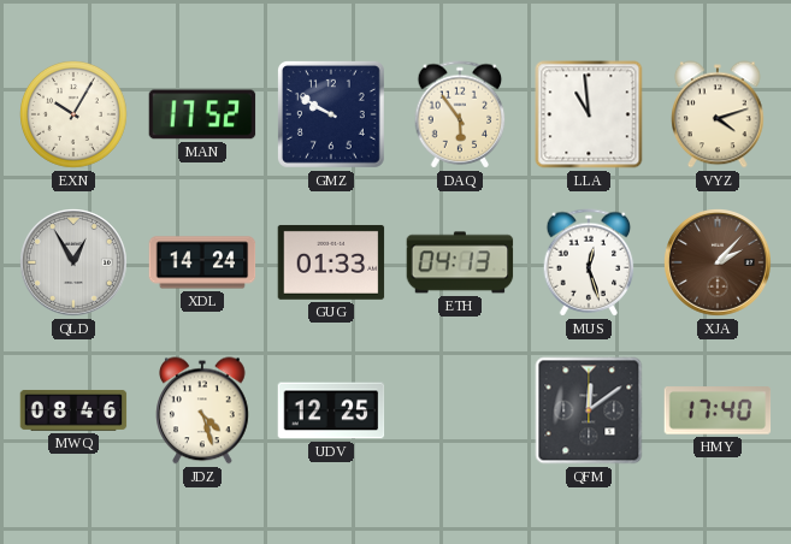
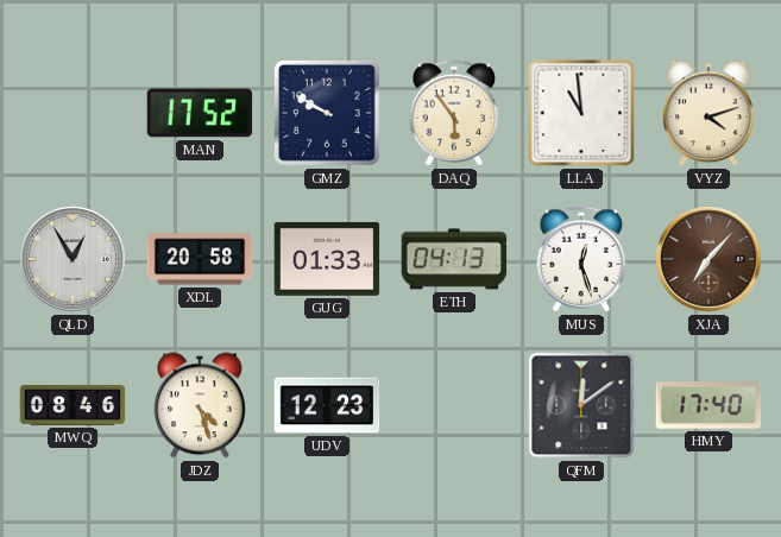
EXN: 10:05 -> none (75, 116)
XDL: 14:24 -> 20:58 (200, 259)
XJA: 2:07 -> 7:07 (710, 260)
UDV: 12:25 -> 12:23 (327, 405)
